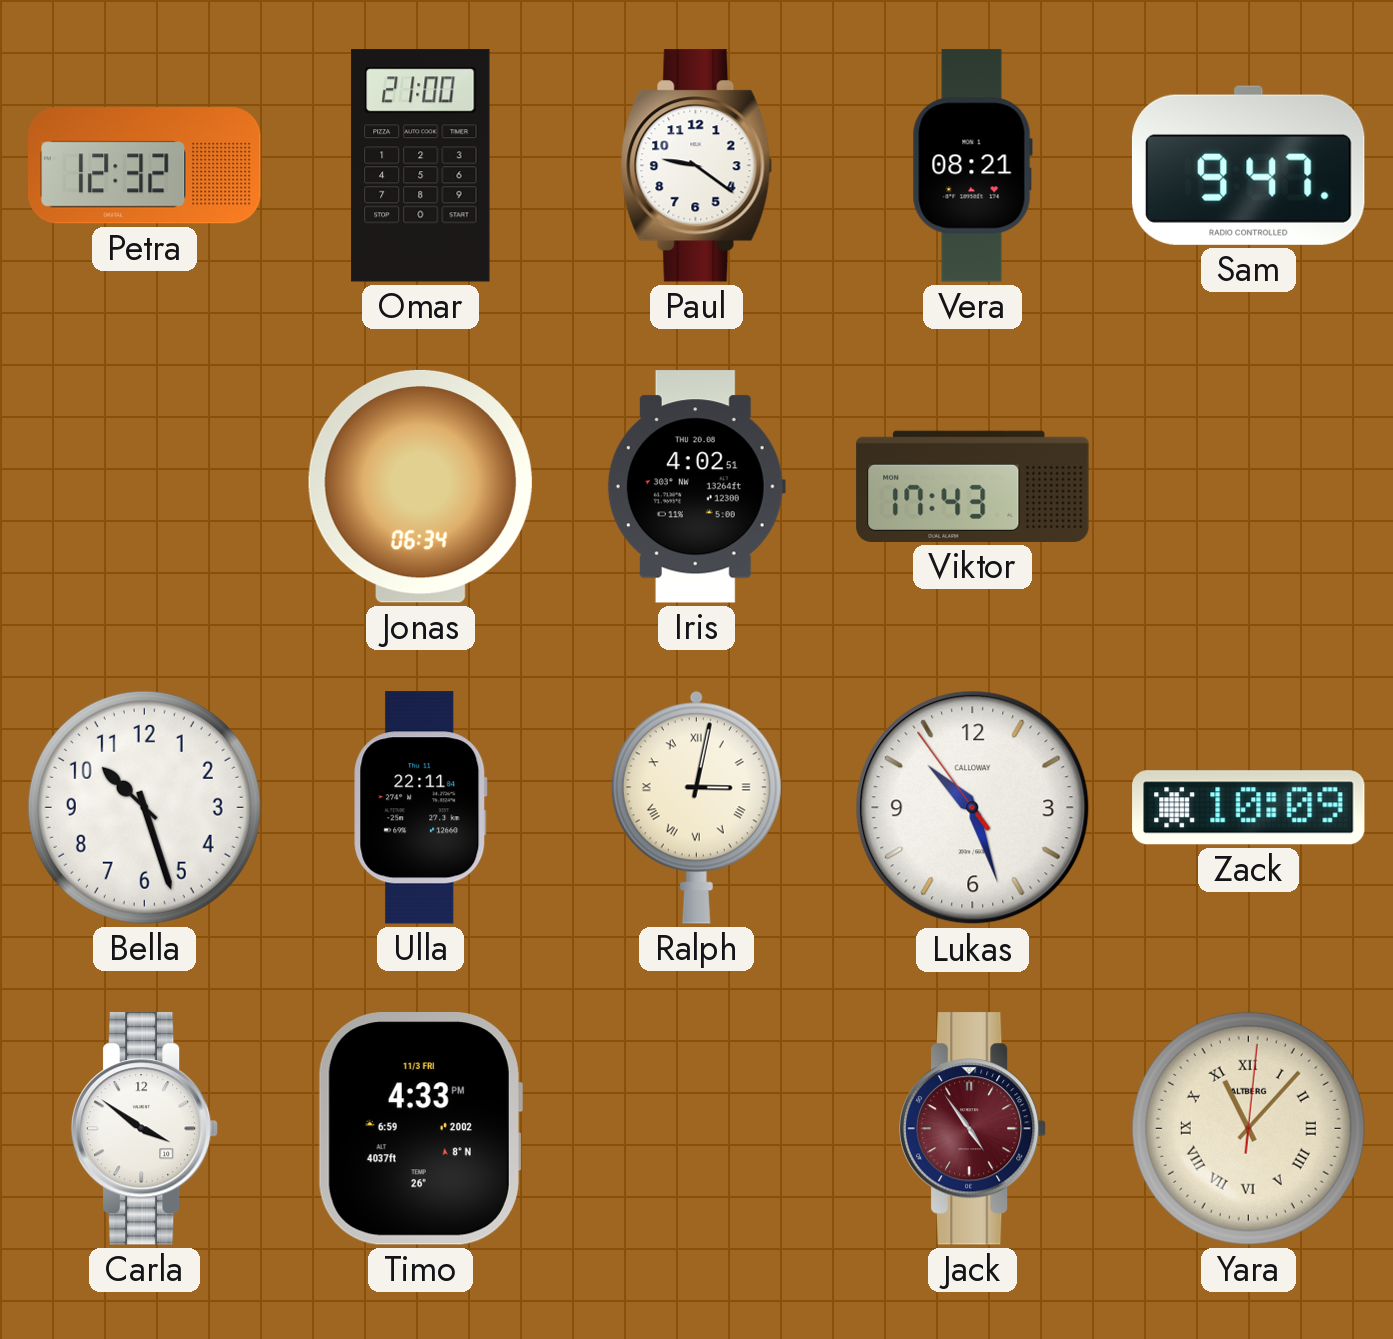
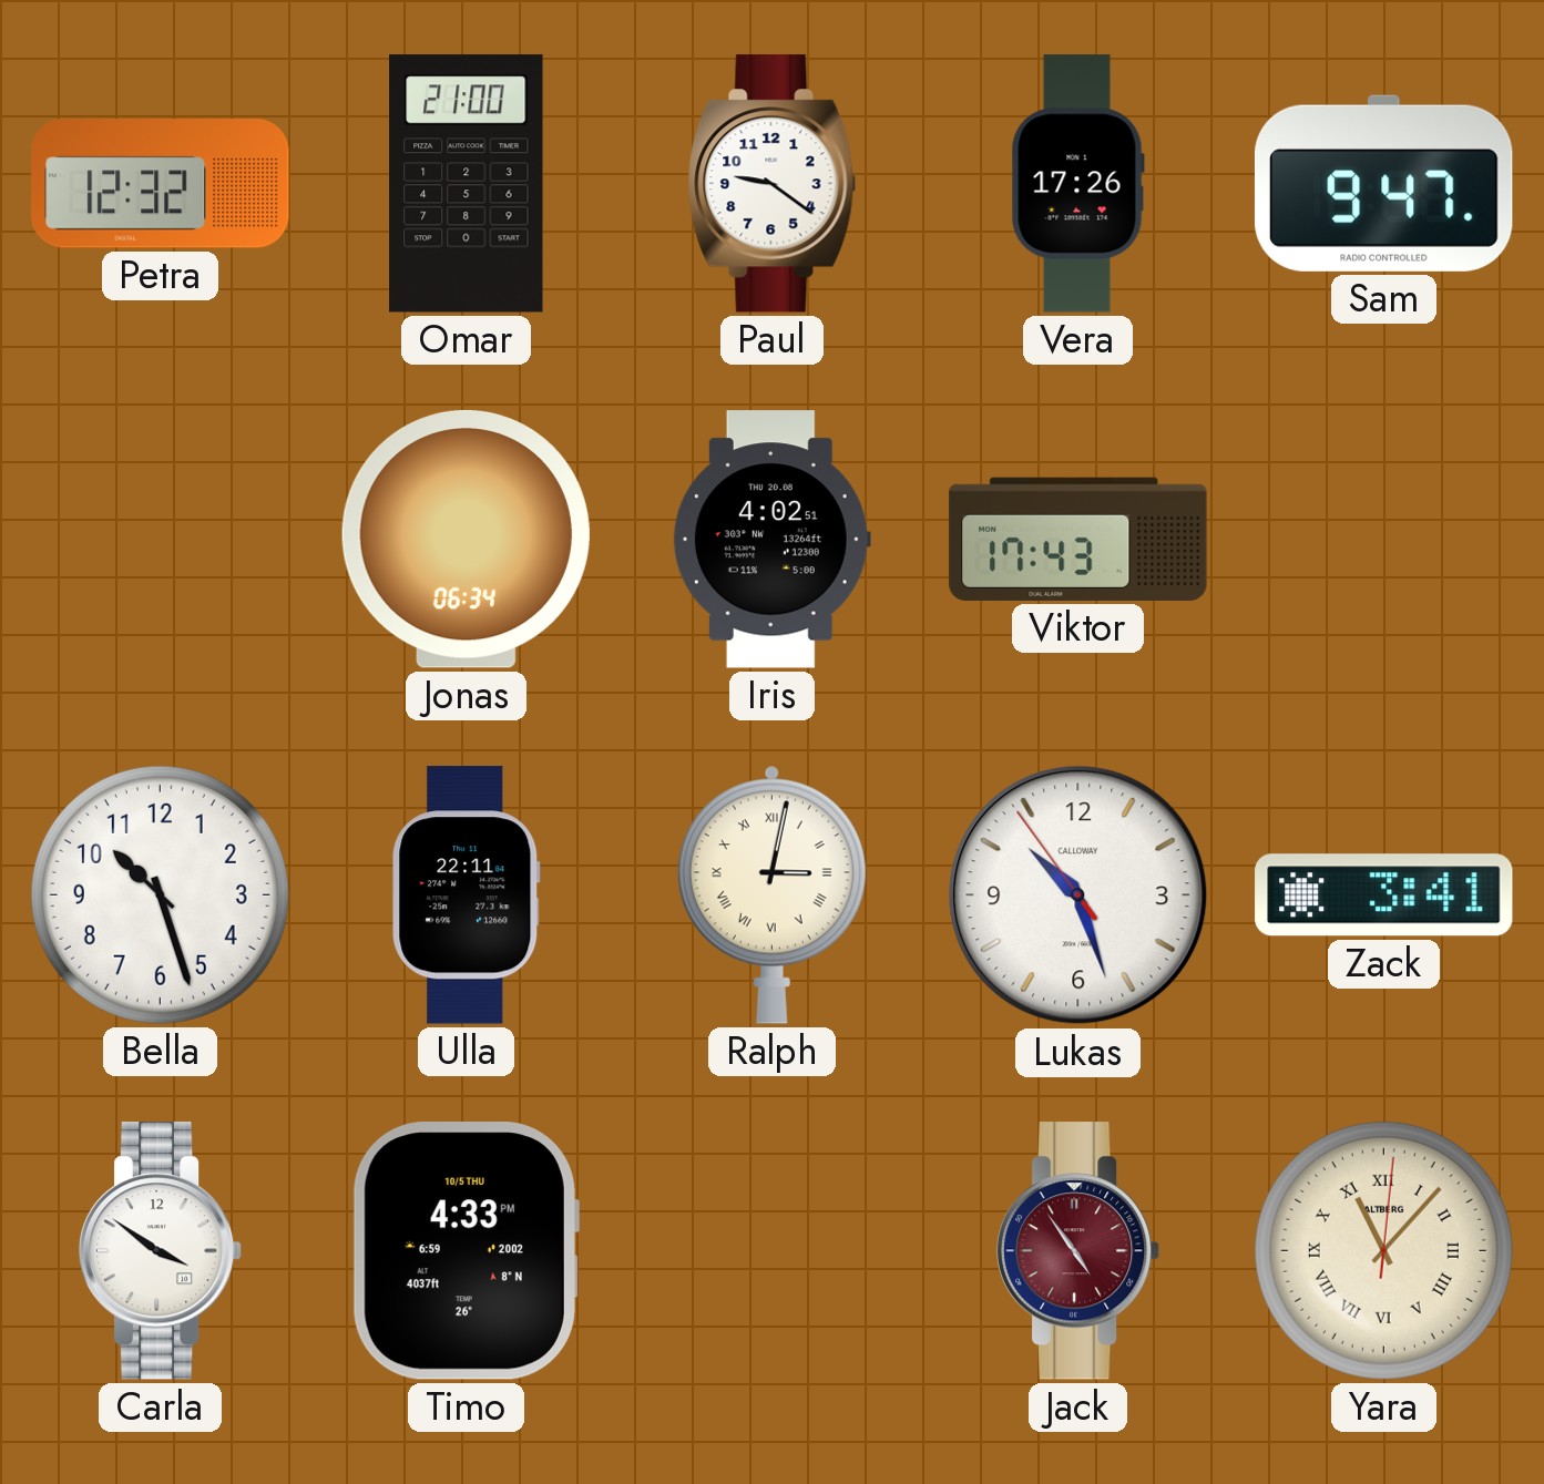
Vera: 08:21 -> 17:26 (1077, 184)
Zack: 10:09 -> 3:41 (1384, 895)
Timo date: 11/3 FRI -> 10/5 THU (466, 1251)
